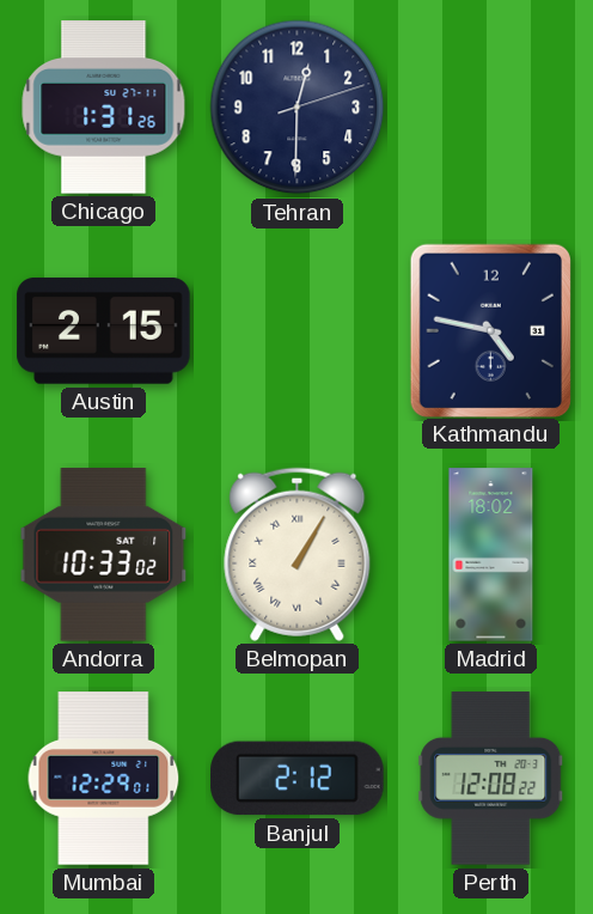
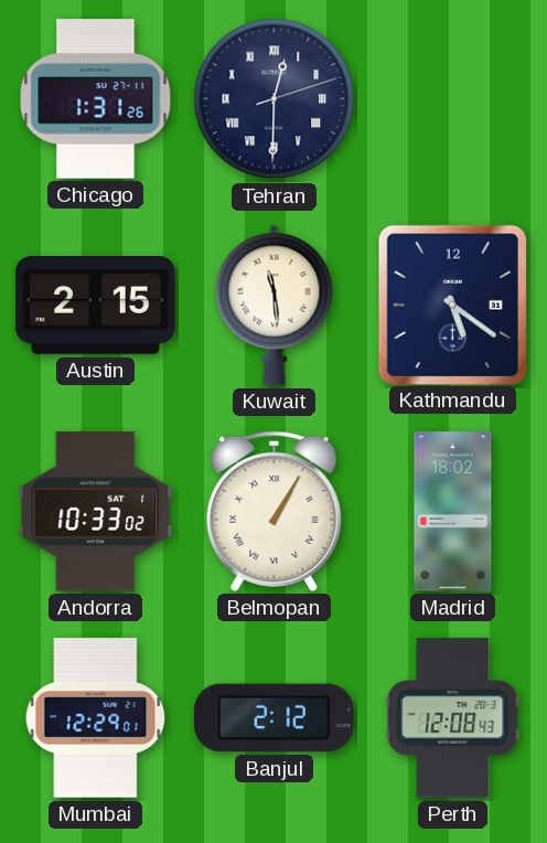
Tehran numerals: Arabic -> Roman (275, 99)
Kuwait: none -> 11:29 (275, 305)
Kathmandu: 4:47 -> 5:21 (452, 305)
Perth: 12:08:22 -> 12:08:43 (453, 718)
